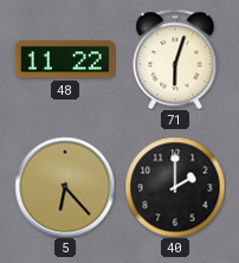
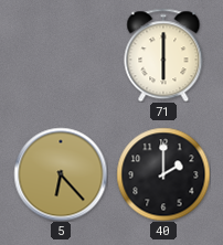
48: 11:22 -> none (65, 59)
71: 6:03 -> 6:00 (163, 55)
